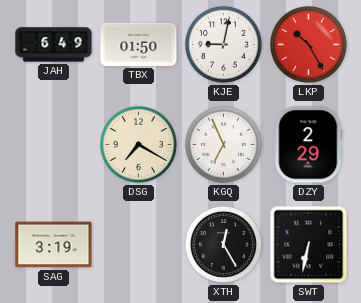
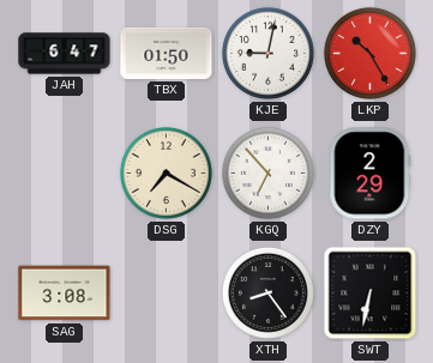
JAH: 6:49 -> 6:47 (65, 54)
KGQ: 6:56 -> 6:53 (267, 173)
SAG: 3:19 -> 3:08 (65, 294)
XTH: 12:25 -> 8:24 (267, 292)
